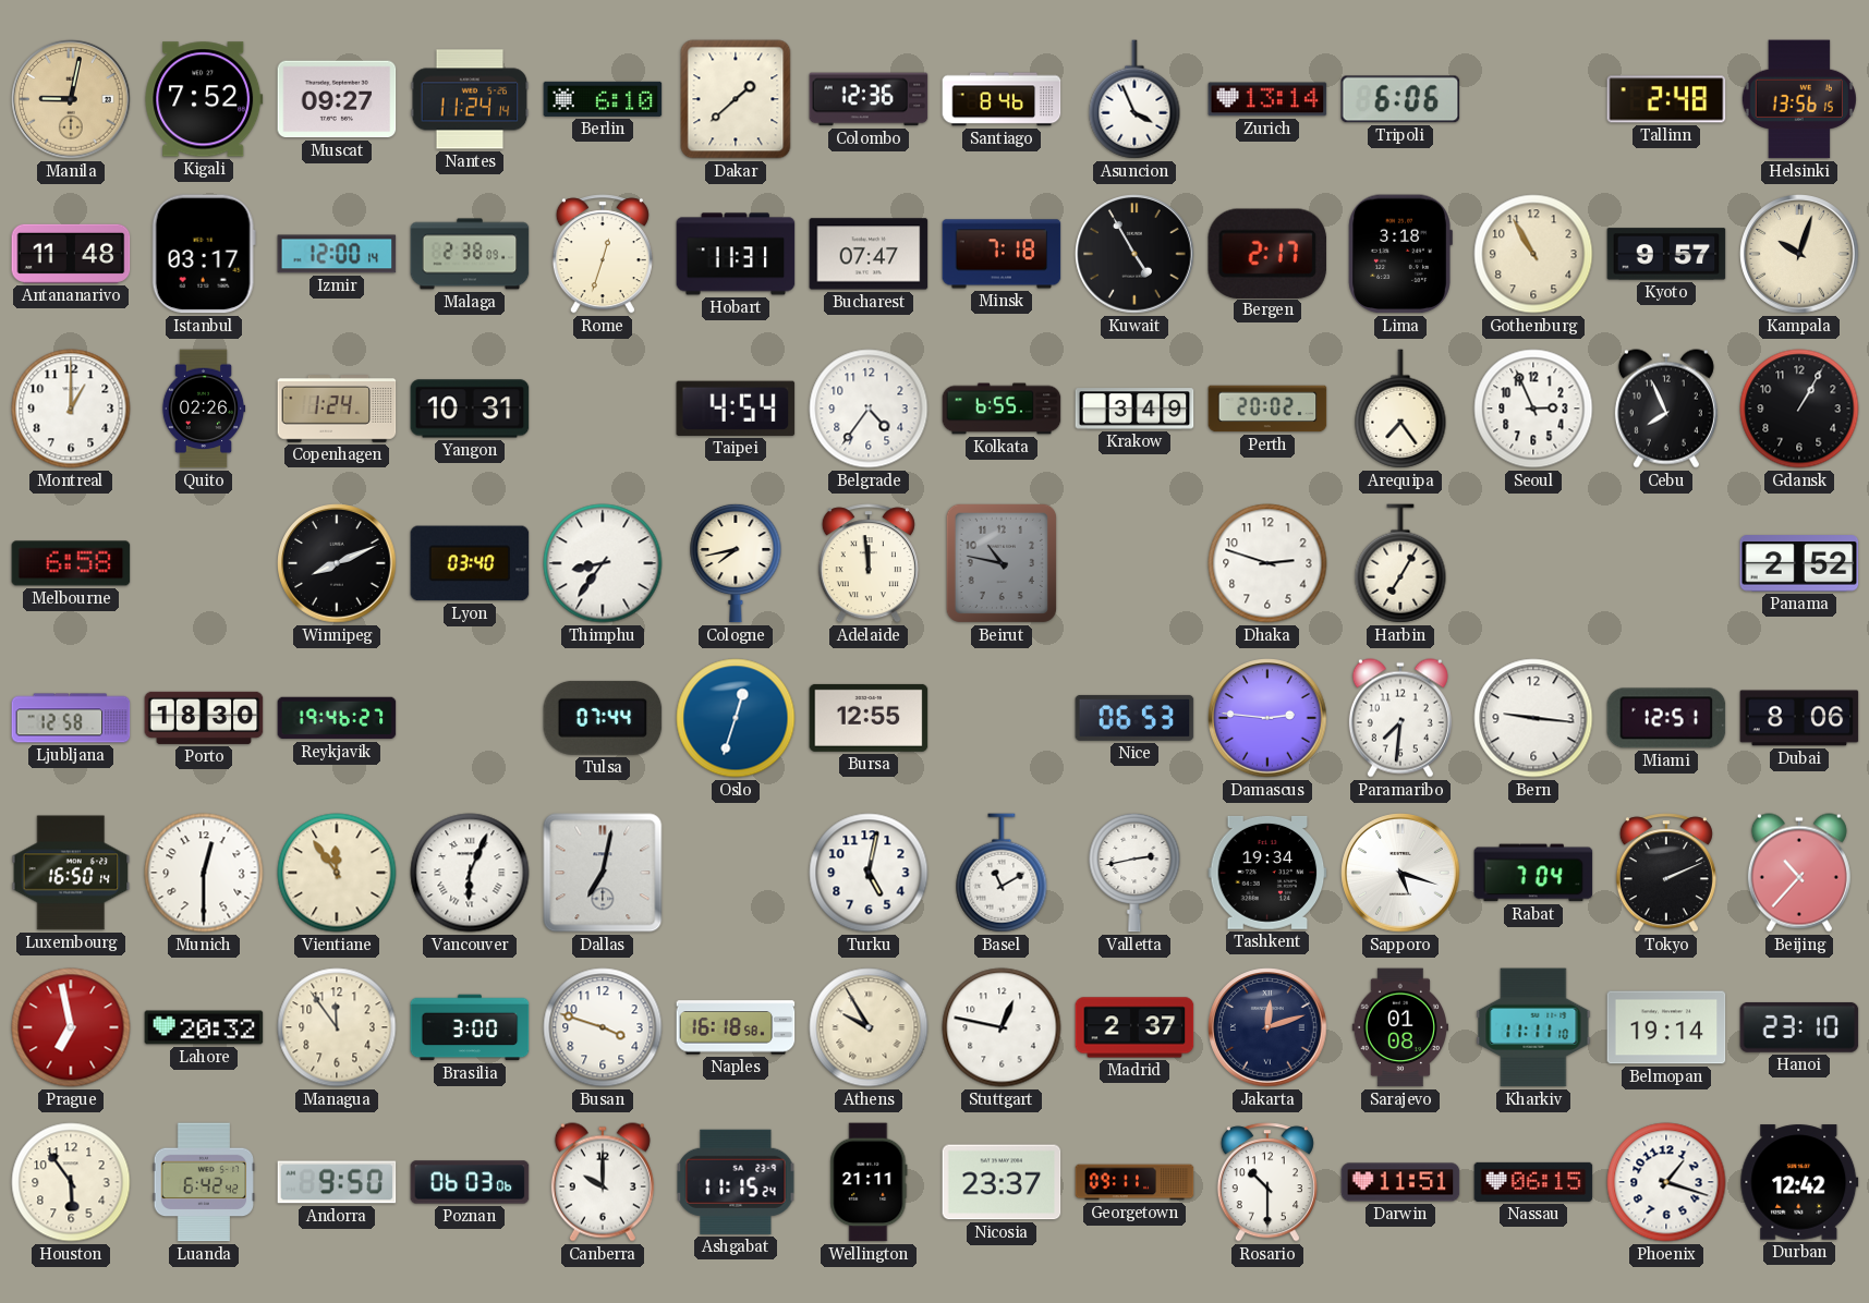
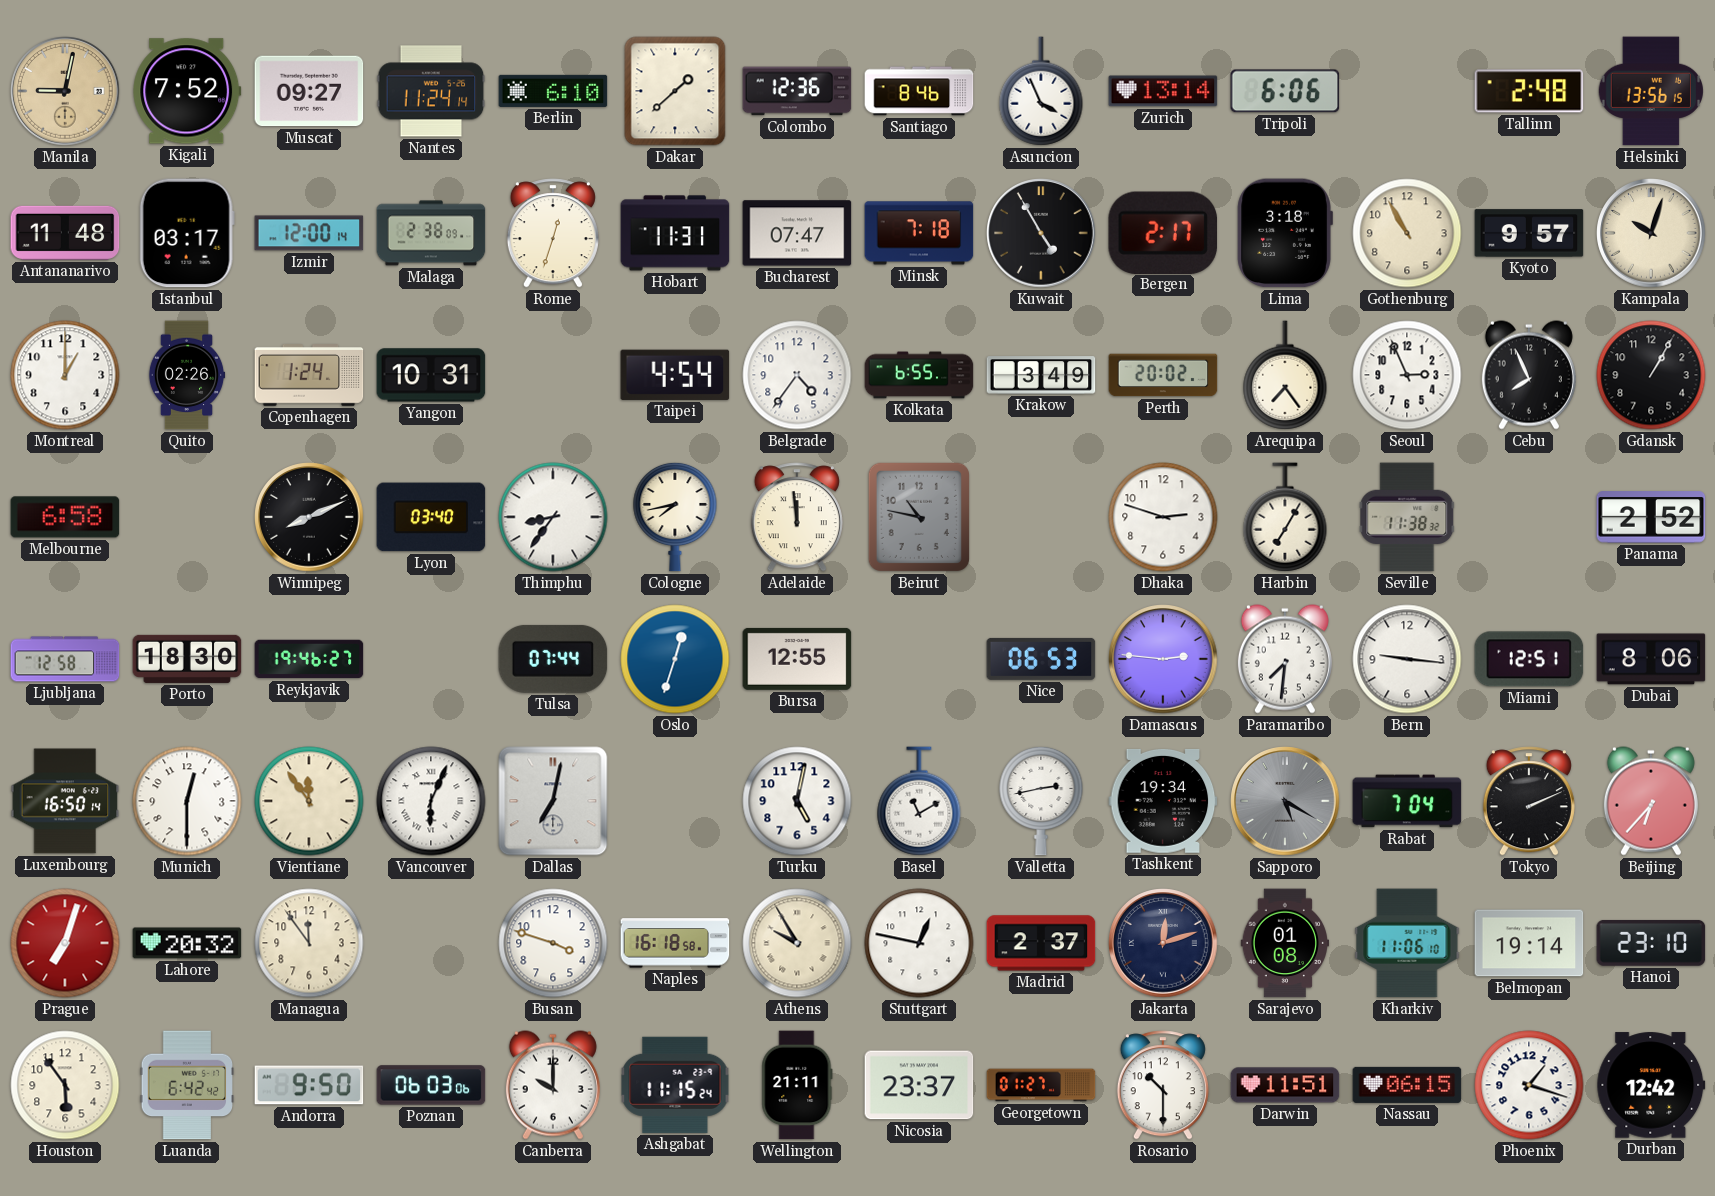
Seville: none -> 11:38 (1407, 517)
Sapporo: 5:18 -> 5:20 (1285, 801)
Sapporo dial: white -> grey (1285, 801)
Beijing: 10:37 -> 6:37 (1651, 801)
Prague: 6:58 -> 7:03 (65, 943)
Brasilia: 3:00 -> none (470, 1027)
Kharkiv: 11:11 -> 11:06 (1407, 943)
Georgetown: 09:11 -> 01:27 (1041, 1085)
